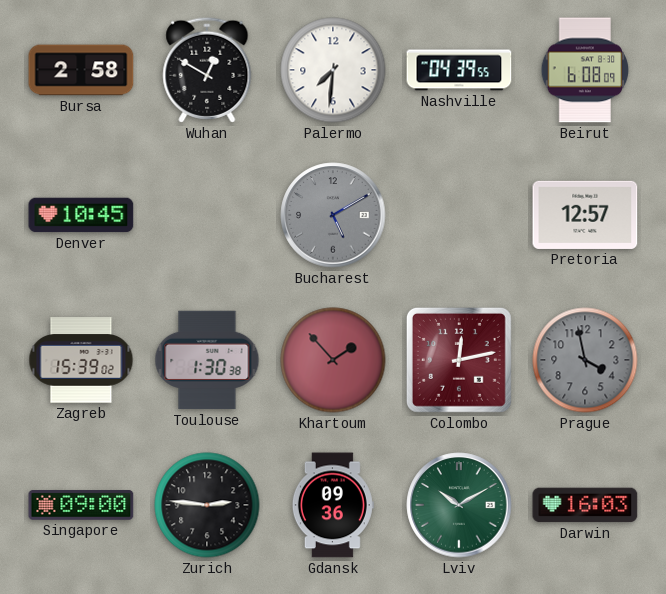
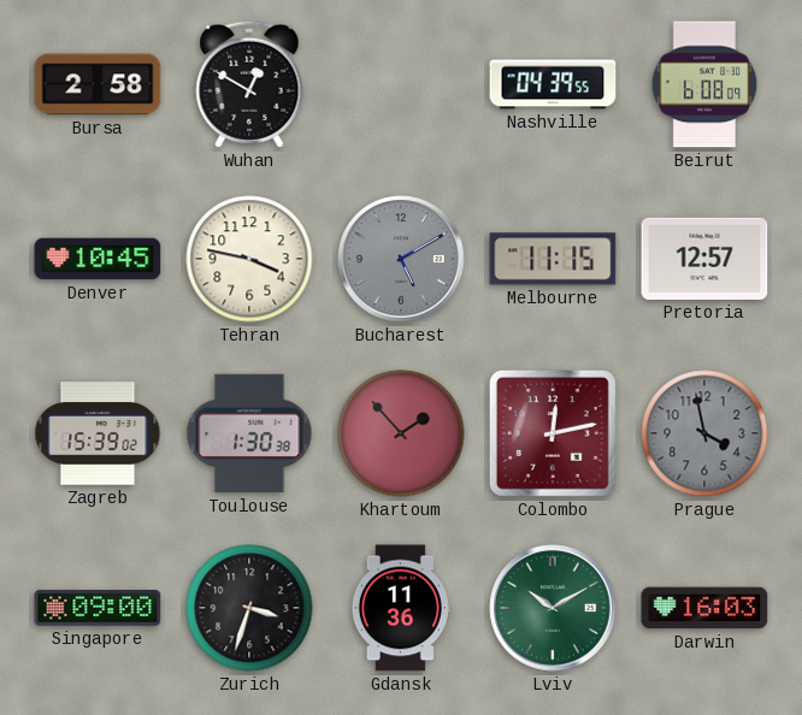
Palermo: 7:31 -> none (333, 70)
Tehran: none -> 3:47 (249, 259)
Melbourne: none -> 11:15 (553, 259)
Zurich: 2:46 -> 3:33 (249, 608)
Gdansk: 09:36 -> 11:36 (401, 608)
